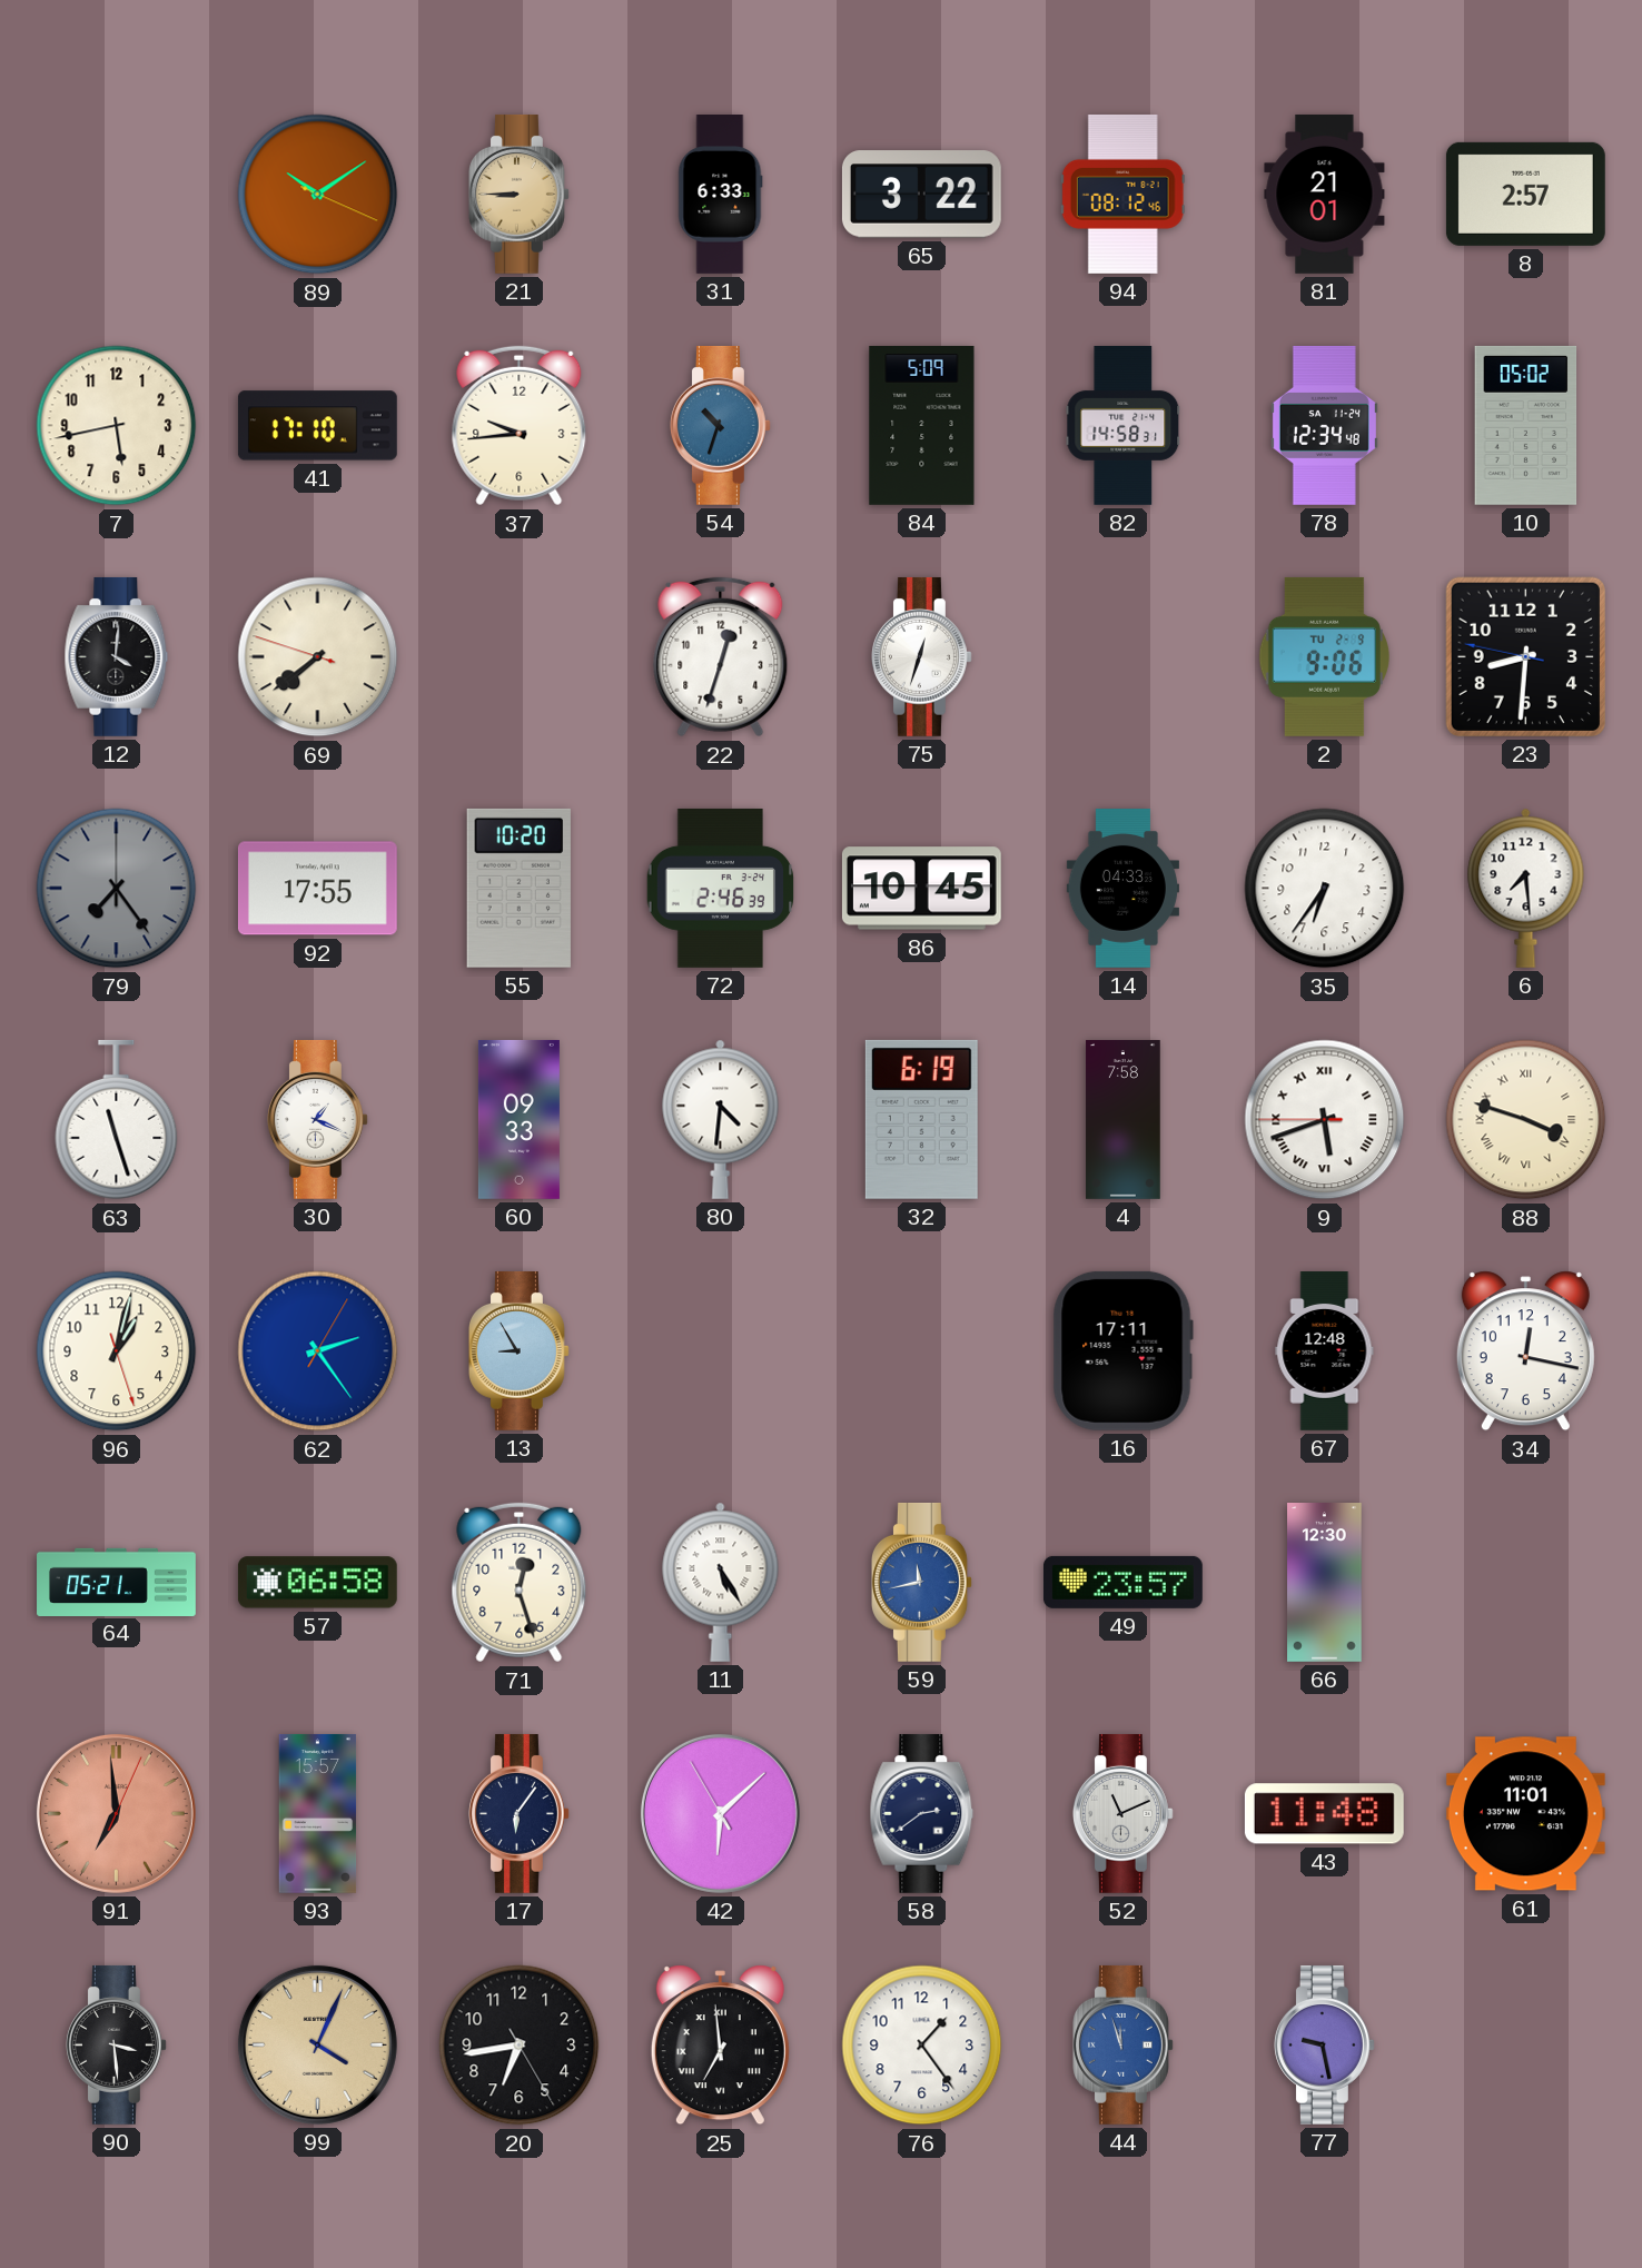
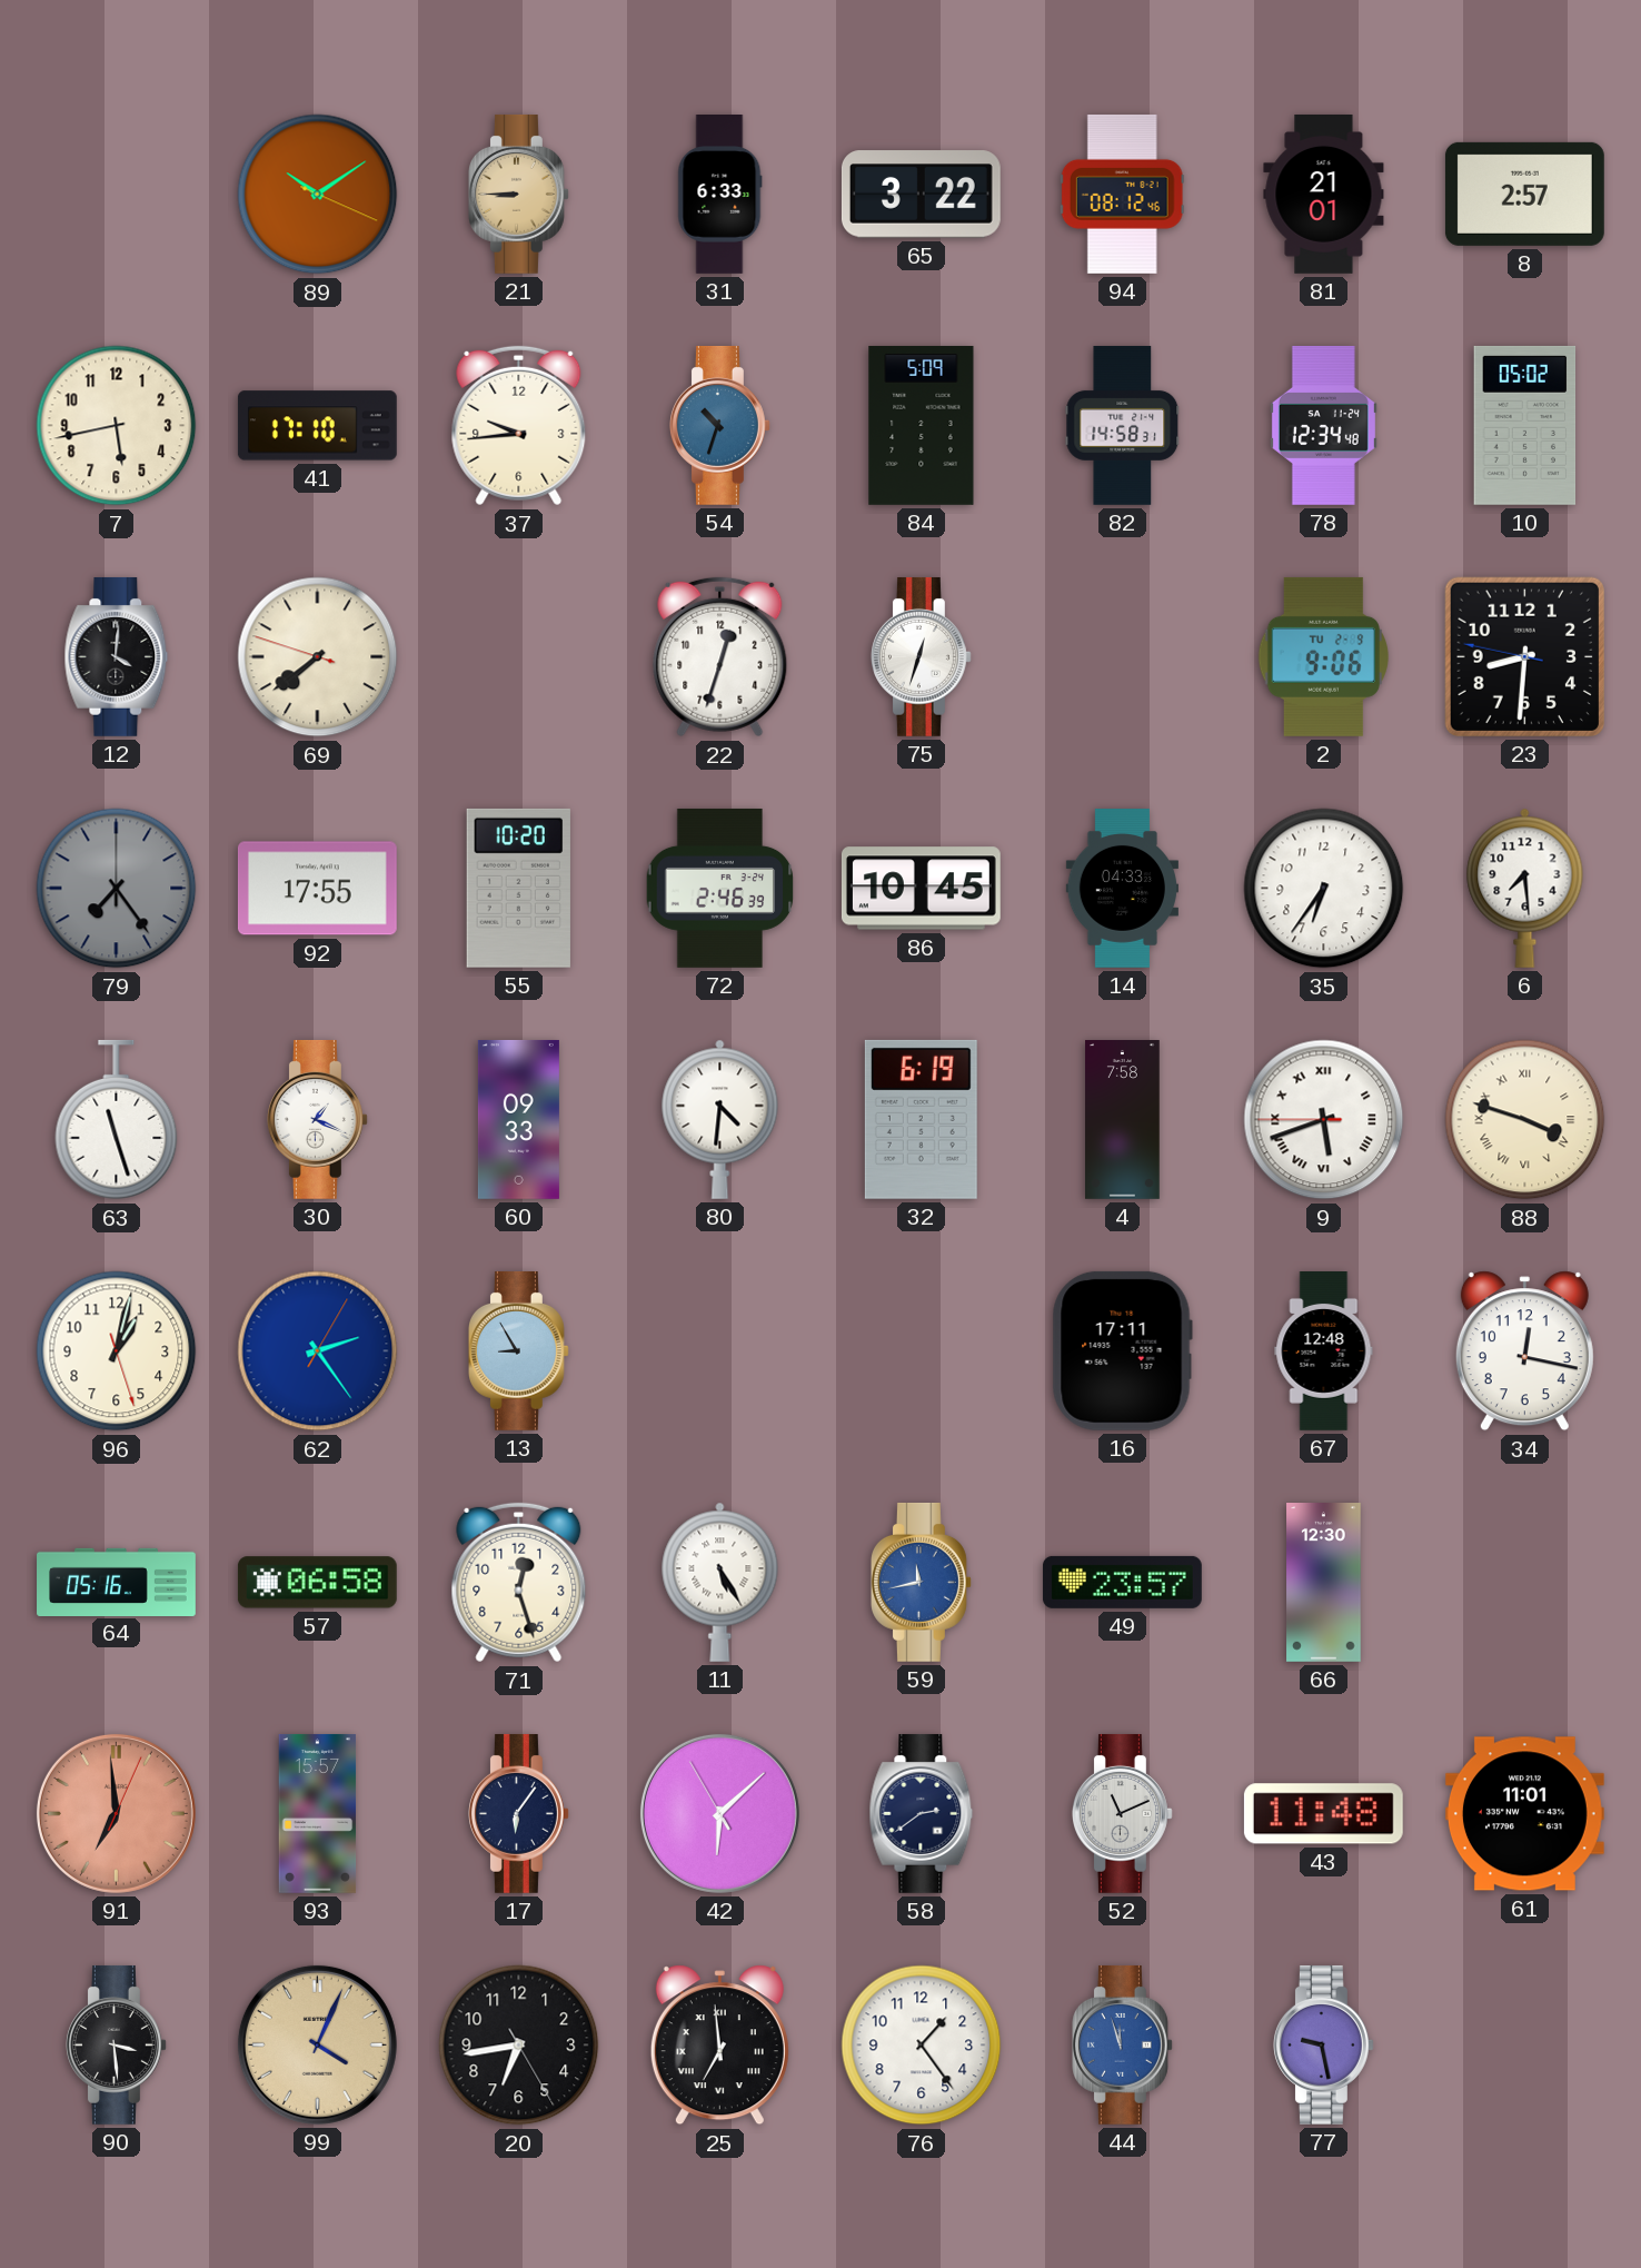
64: 05:21 -> 05:16 (117, 1582)
